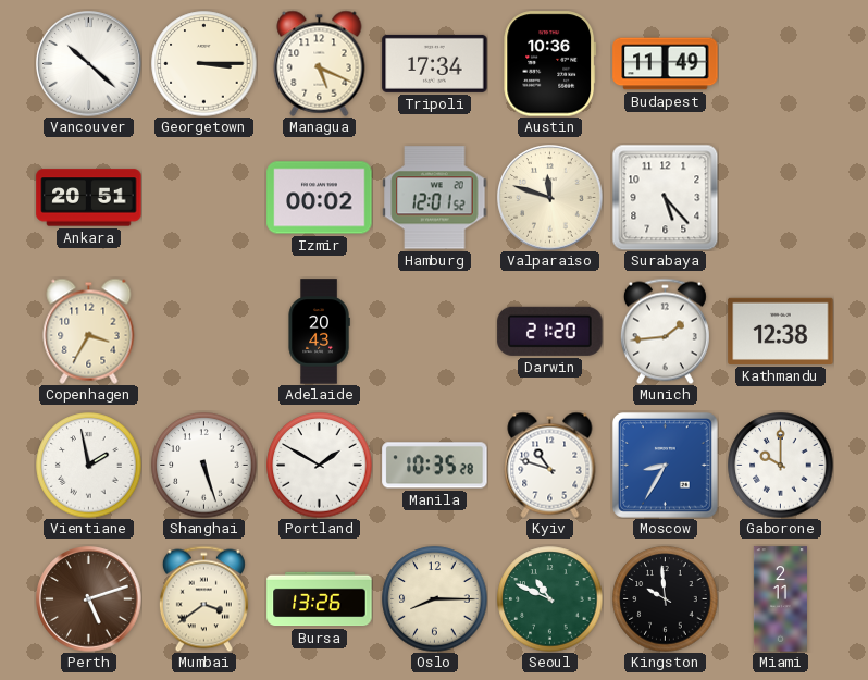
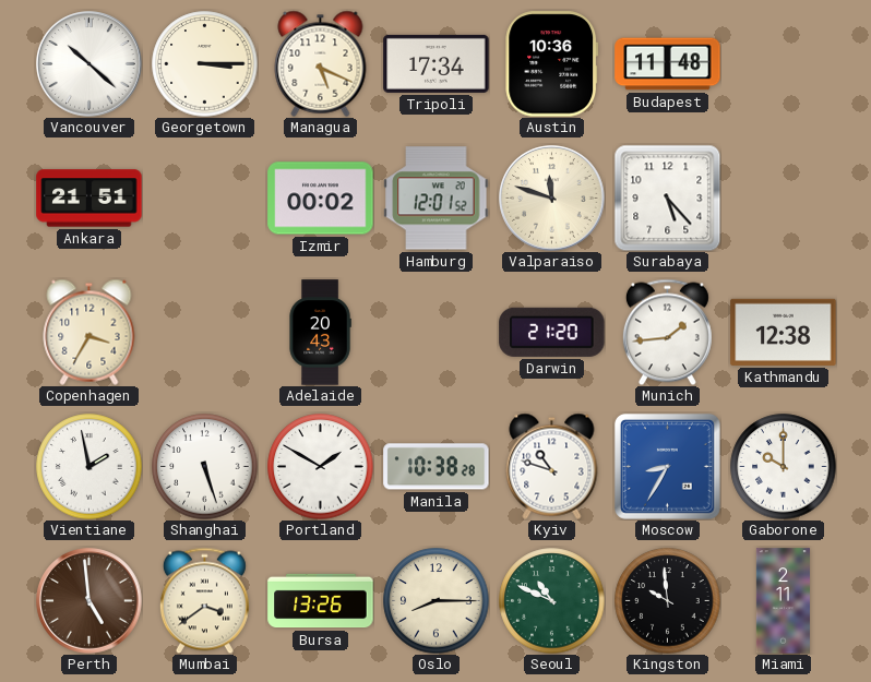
Budapest: 11:49 -> 11:48 (668, 64)
Ankara: 20:51 -> 21:51 (90, 199)
Manila: 10:35 -> 10:38 (437, 467)
Perth: 5:12 -> 4:59 (90, 601)
